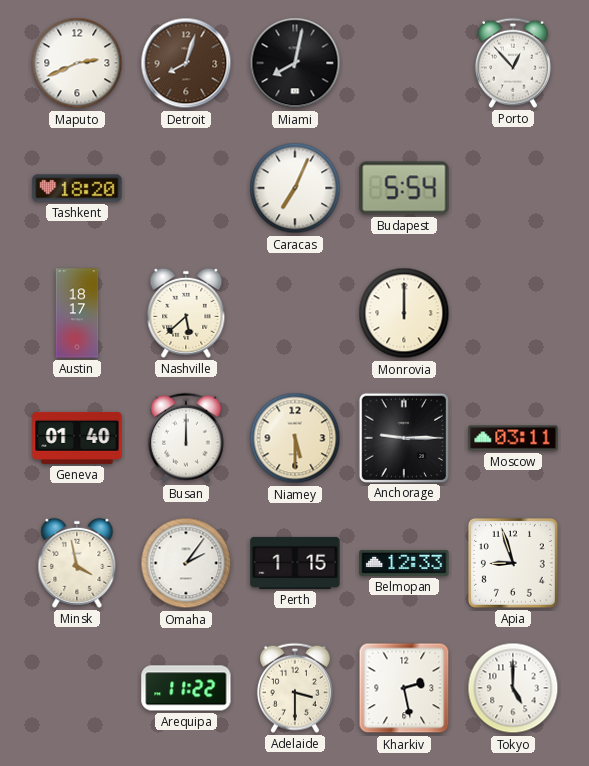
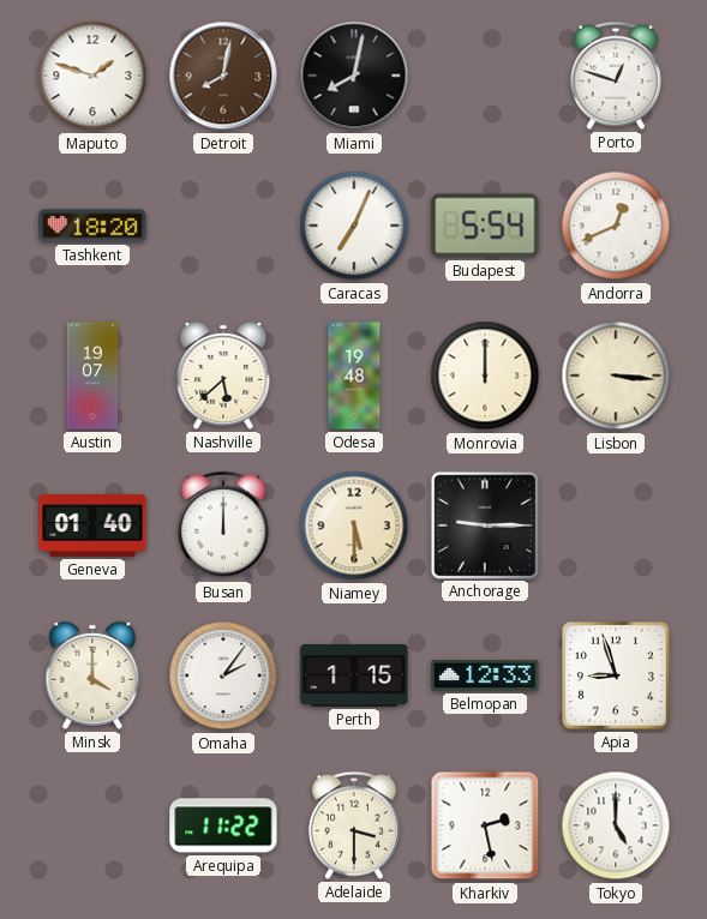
Maputo: 2:41 -> 1:48 (92, 76)
Detroit: 8:03 -> 8:02 (223, 76)
Porto: 12:53 -> 12:48 (616, 76)
Andorra: none -> 12:41 (616, 226)
Austin: 18:17 -> 19:07 (92, 376)
Odesa: none -> 19:48 (354, 376)
Lisbon: none -> 3:16 (616, 376)
Moscow: 03:11 -> none (513, 438)
Minsk: 3:58 -> 4:00 (92, 675)
